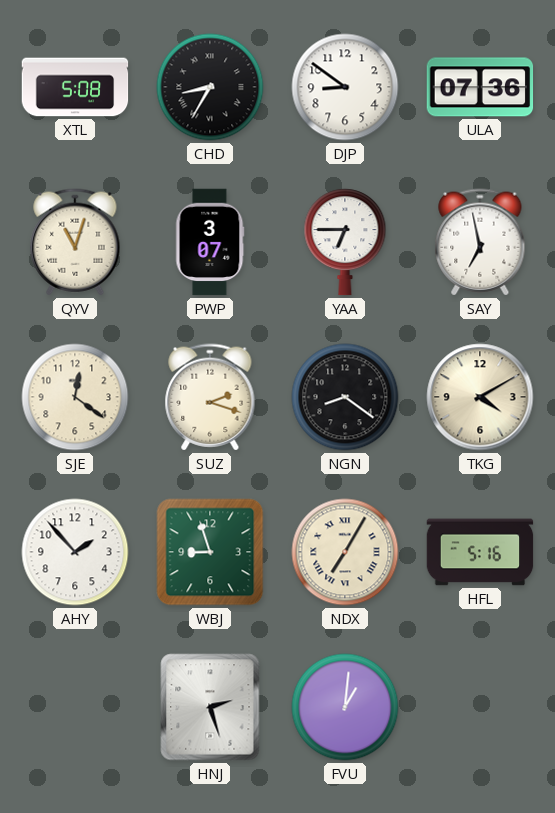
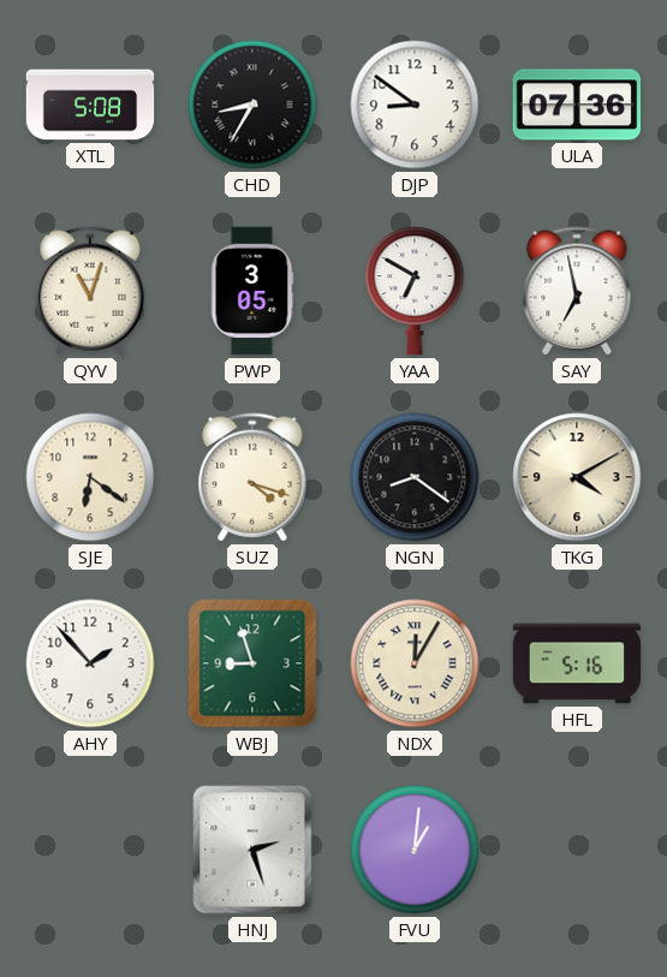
PWP: 3:07 -> 3:05 (252, 291)
YAA: 6:45 -> 6:50 (415, 291)
SJE: 12:21 -> 6:21 (90, 477)
SUZ: 2:18 -> 4:18 (252, 477)
NDX: 7:05 -> 12:05 (415, 663)
